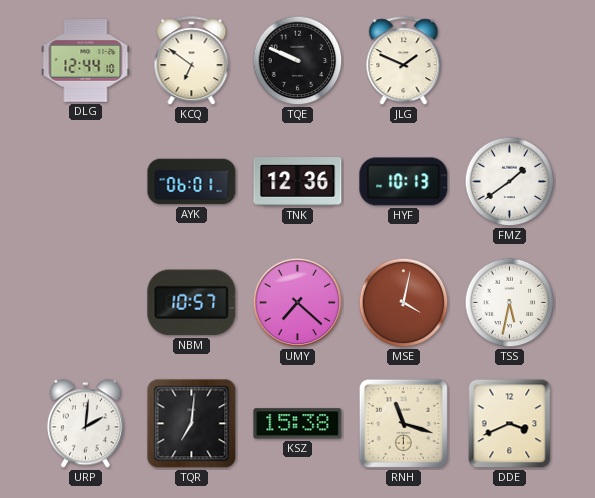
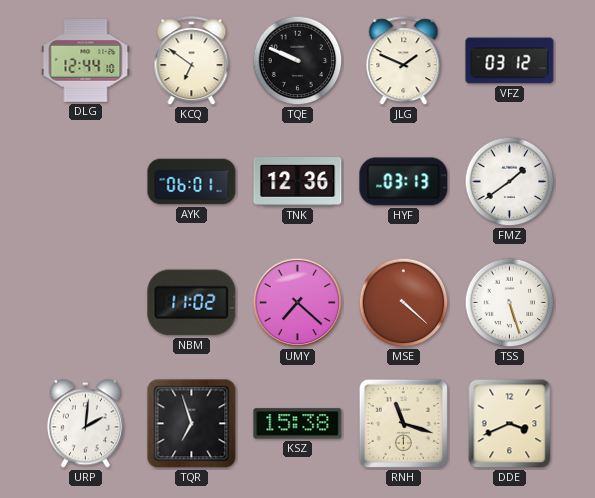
VFZ: none -> 03:12 (510, 61)
HYF: 10:13 -> 03:13 (404, 182)
NBM: 10:57 -> 11:02 (192, 303)
MSE: 4:02 -> 4:22 (404, 303)
TSS: 5:32 -> 5:27 (510, 303)
TQR: 7:01 -> 6:57 (192, 424)
